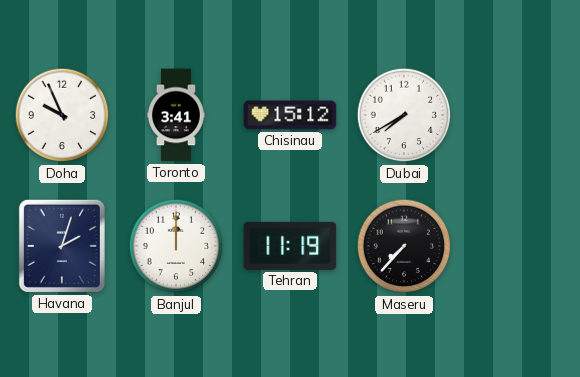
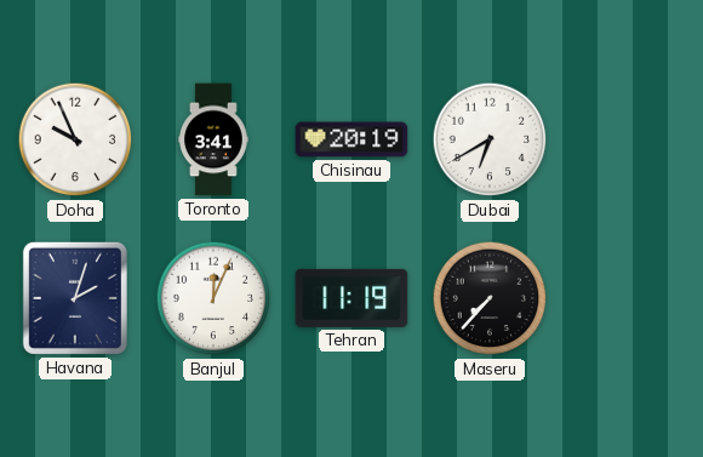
Chisinau: 15:12 -> 20:19 (351, 139)
Dubai: 7:40 -> 6:40 (490, 139)
Banjul: 12:00 -> 12:04 (213, 298)
